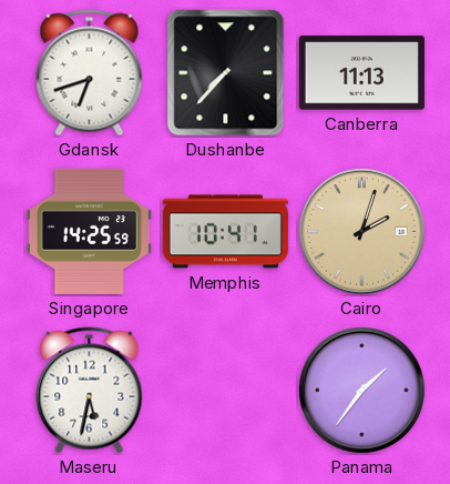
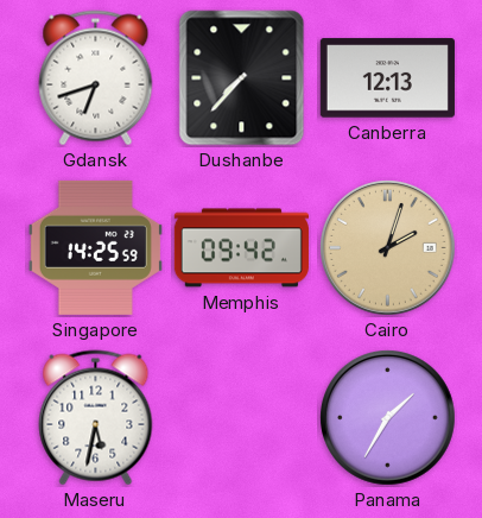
Canberra: 11:13 -> 12:13 (387, 78)
Memphis: 10:41 -> 09:42 (241, 248)
Panama: 1:36 -> 1:35 (388, 418)
